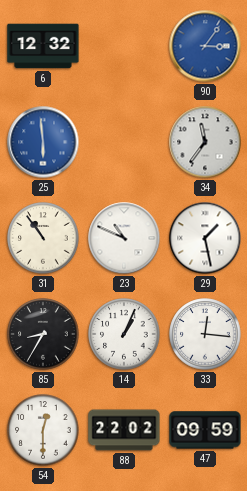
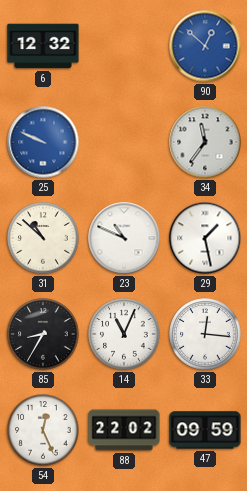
90: 3:06 -> 12:52 (205, 46)
25: 5:59 -> 9:49 (43, 142)
31: 10:54 -> 10:52 (43, 238)
14: 1:04 -> 11:04 (124, 334)
54: 12:30 -> 12:26 (43, 430)
